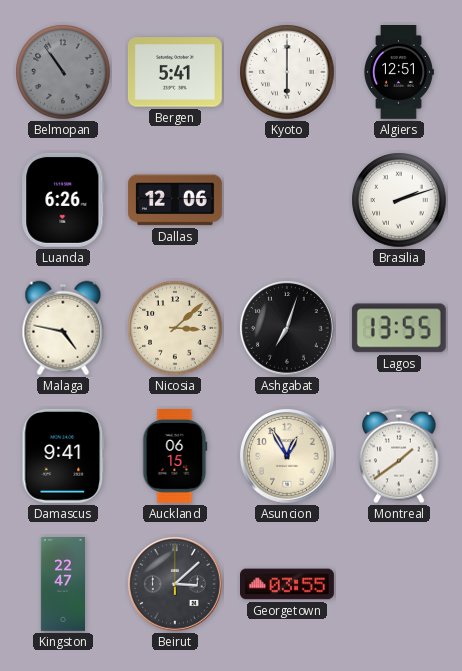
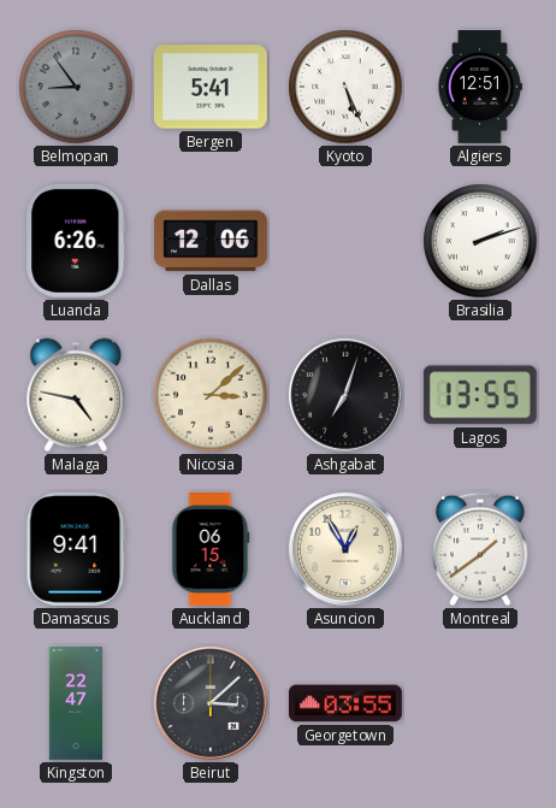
Belmopan: 10:54 -> 8:54 (76, 87)
Kyoto: 6:00 -> 5:26 (345, 87)
